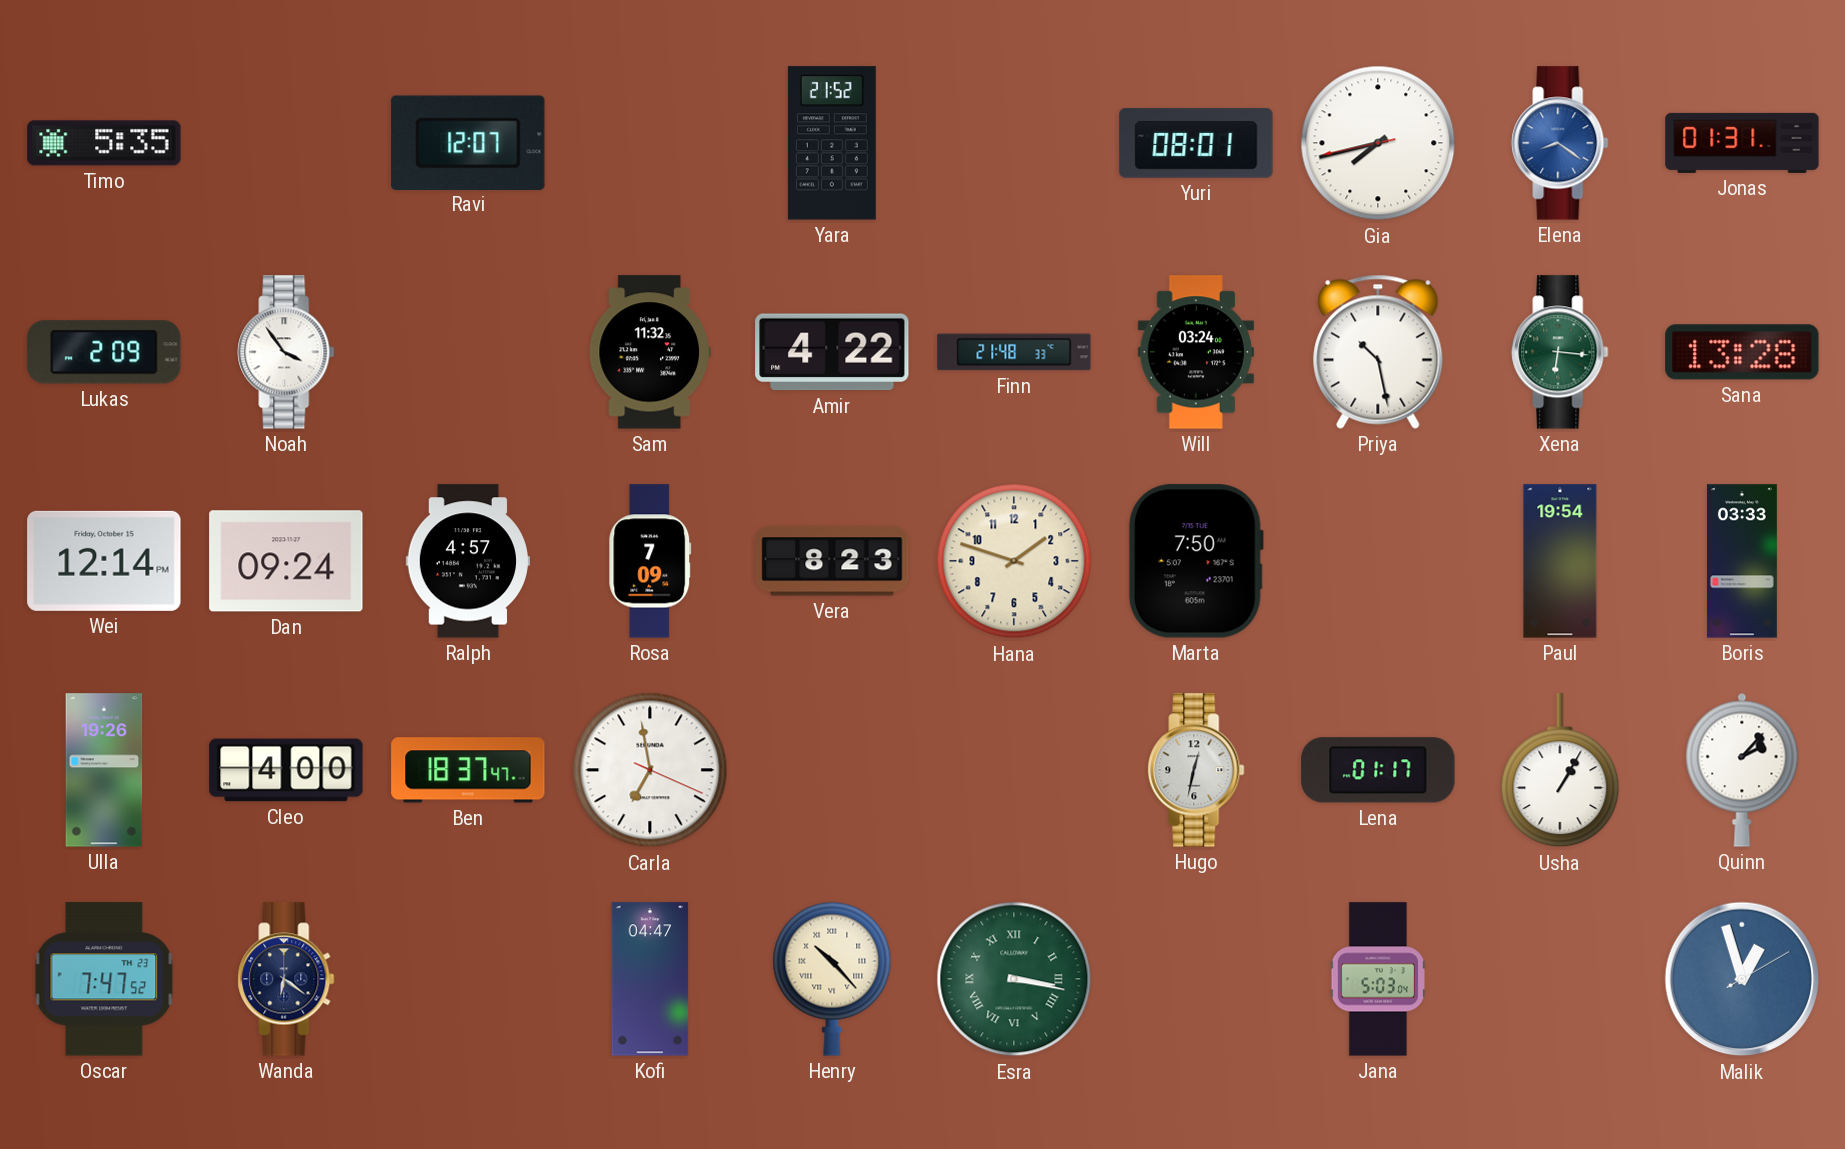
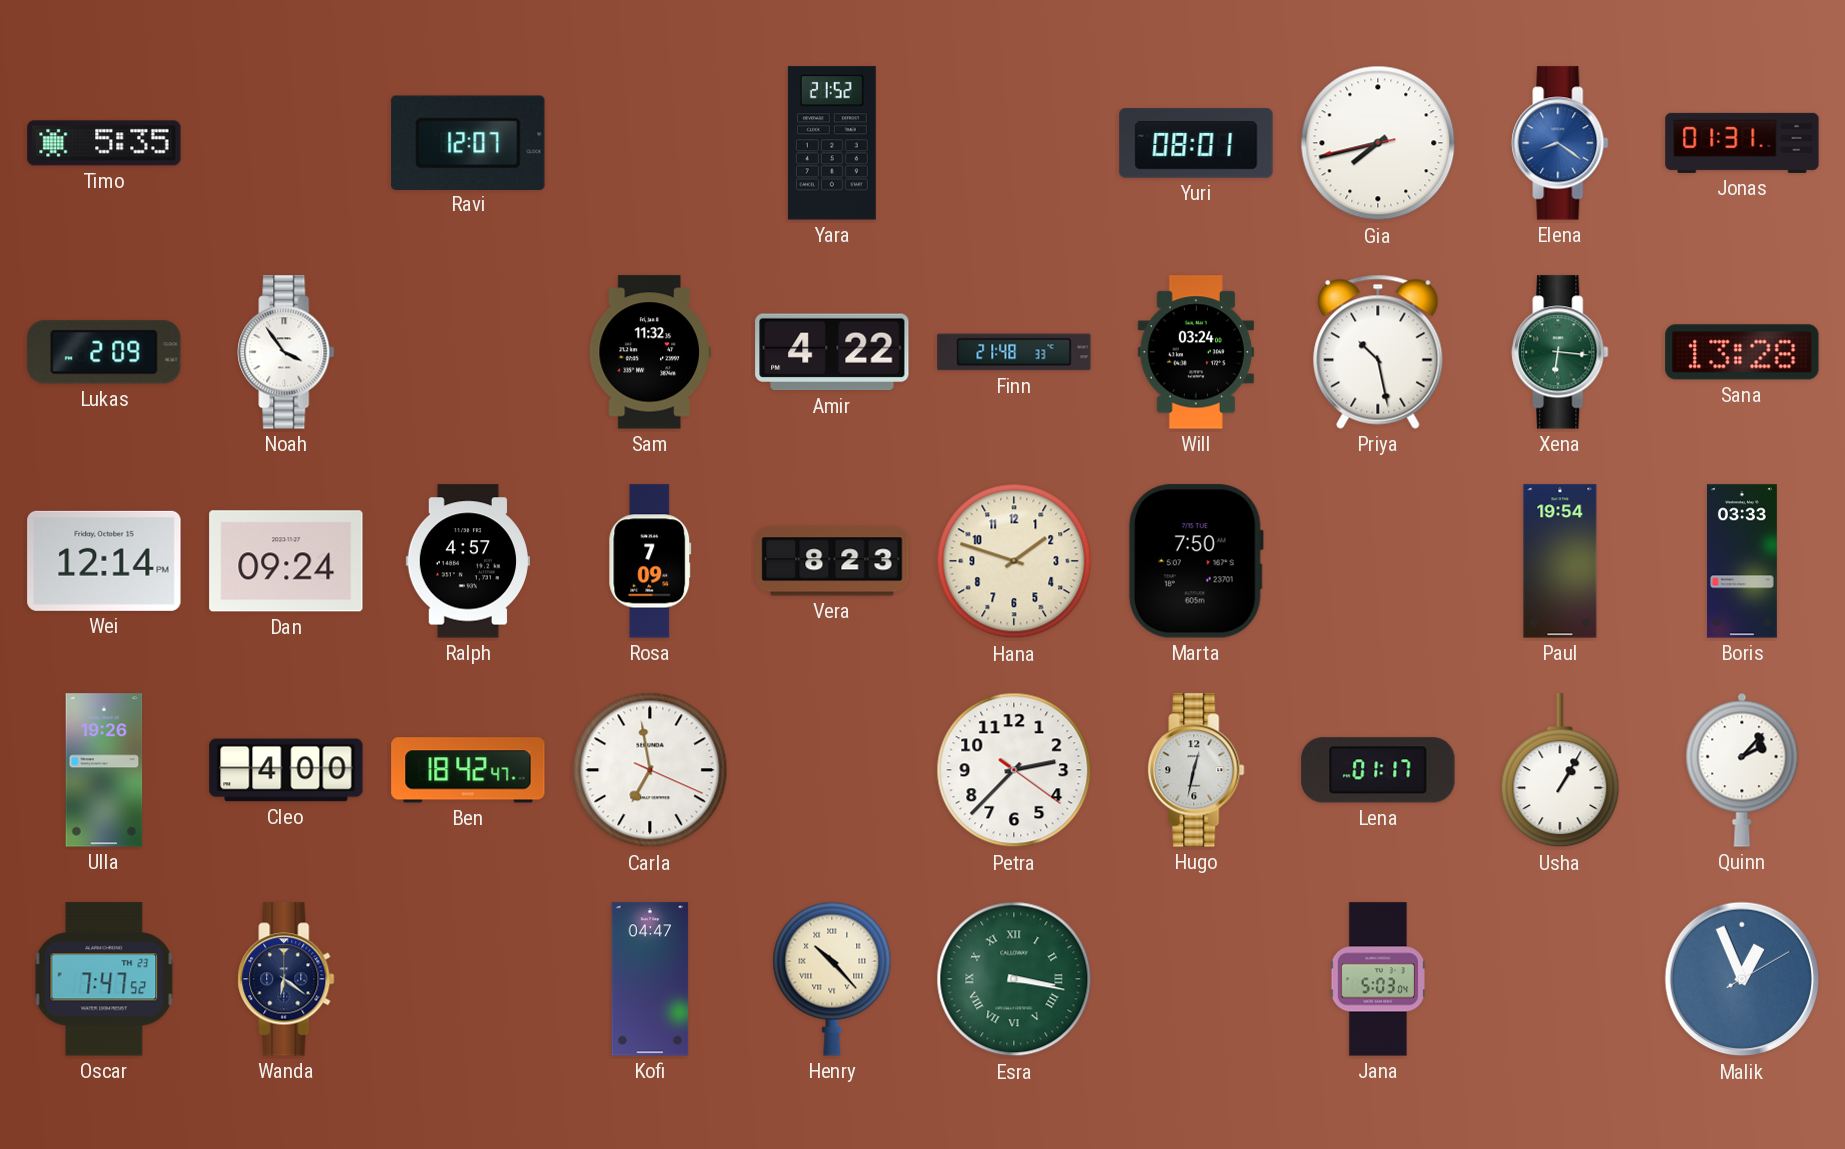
Ben: 18:37 -> 18:42 (468, 770)
Petra: none -> 2:37 (1014, 770)
Malik: 12:57 -> 12:56 (1742, 979)
